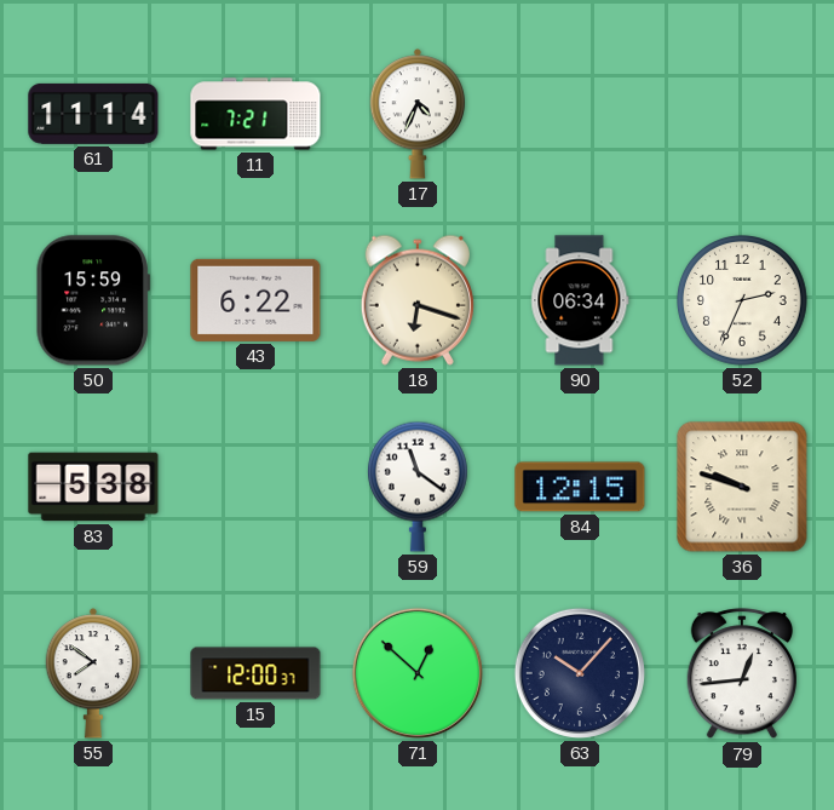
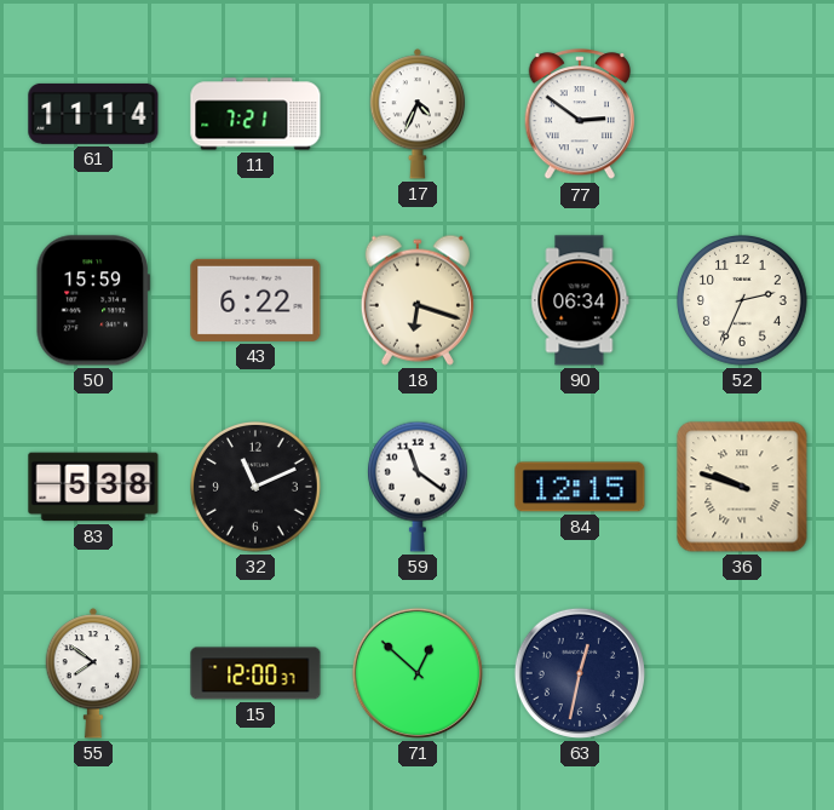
77: none -> 2:51 (579, 115)
32: none -> 11:11 (257, 488)
63: 10:07 -> 12:32 (580, 673)
79: 12:44 -> none (741, 674)
